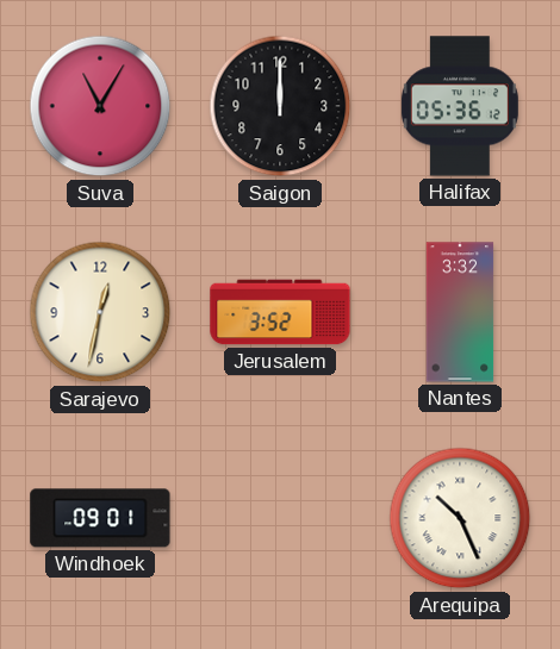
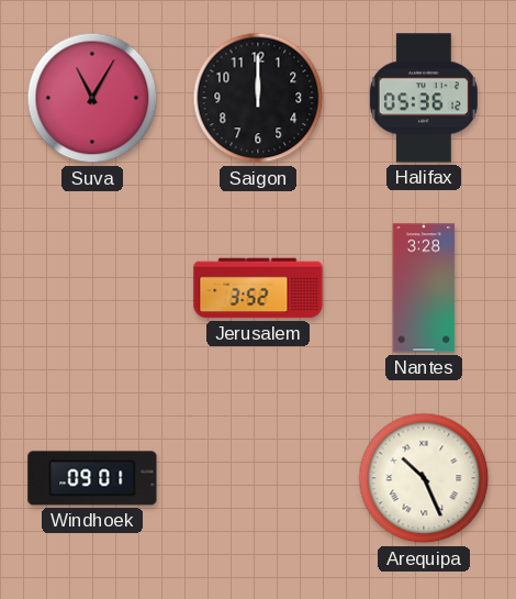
Sarajevo: 12:32 -> none (100, 312)
Nantes: 3:32 -> 3:28 (424, 288)
